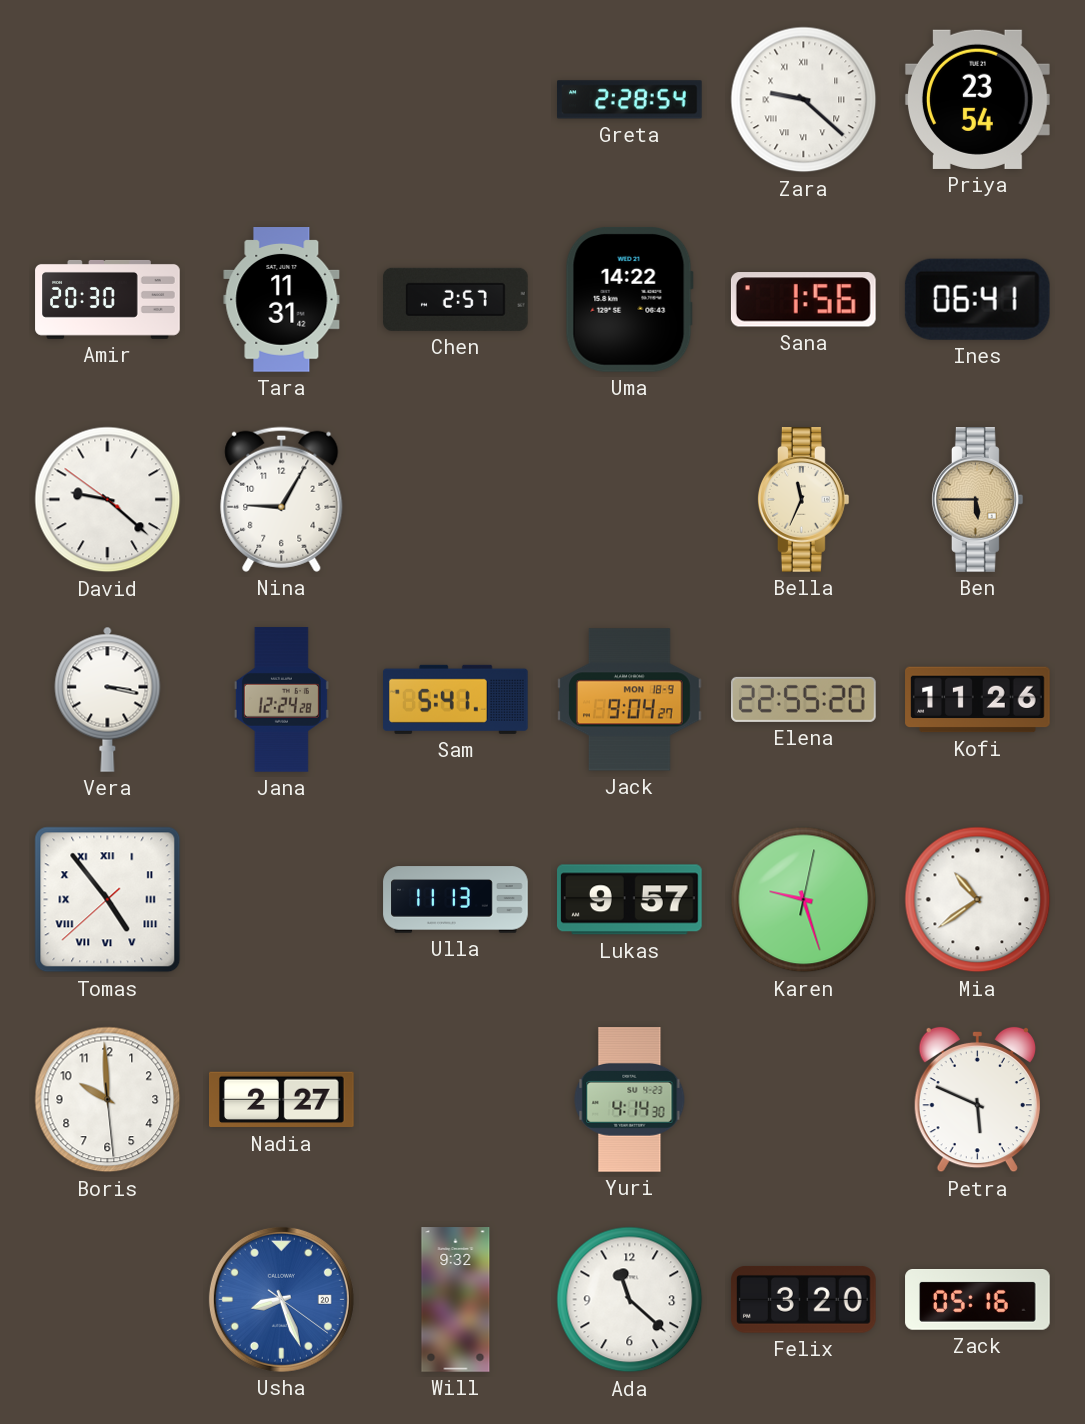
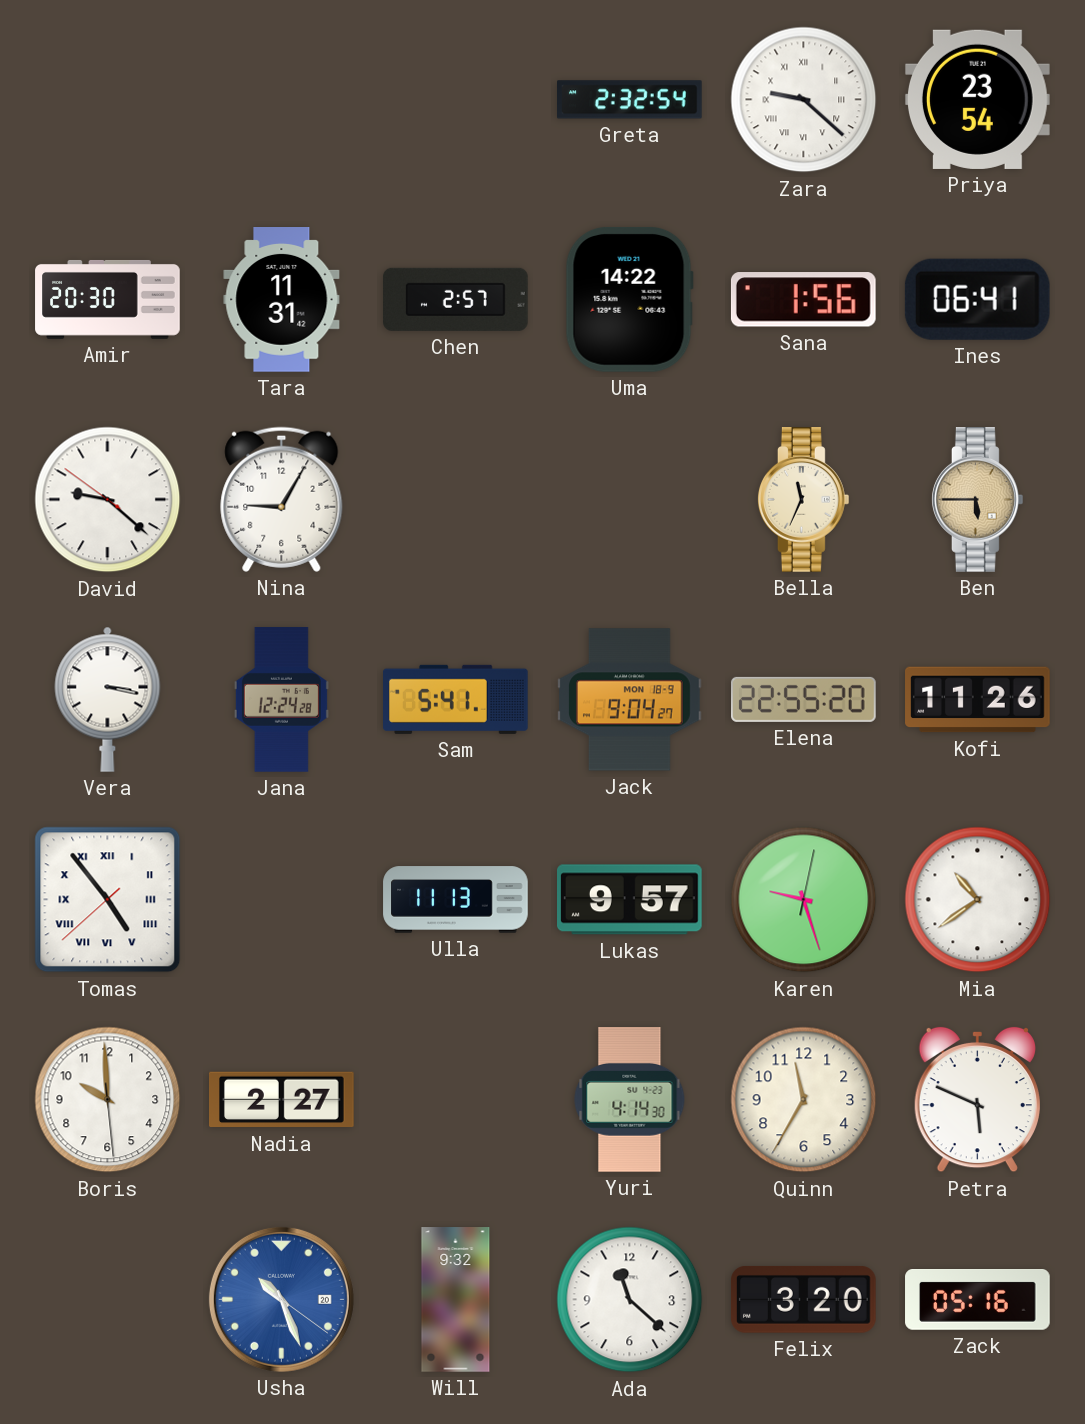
Greta: 2:28 -> 2:32 (630, 100)
Quinn: none -> 11:35 (804, 1100)
Usha: 8:26 -> 10:26 (281, 1299)
